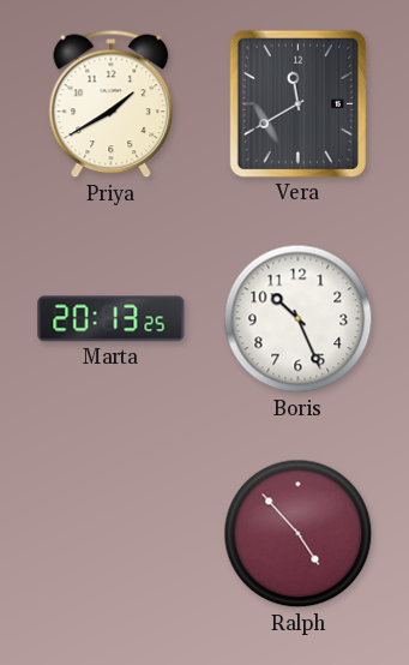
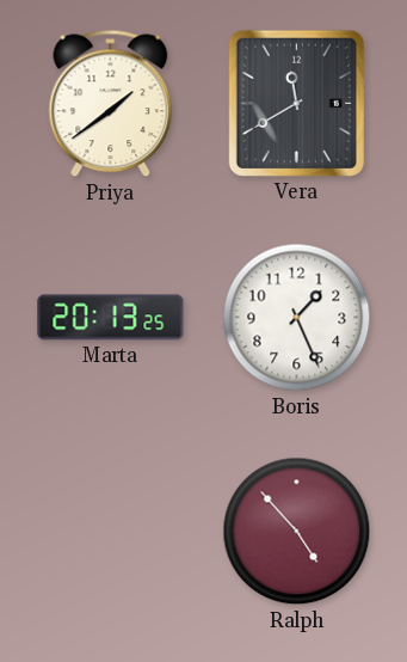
Priya: 1:40 -> 1:39 (111, 104)
Boris: 10:26 -> 1:26 (297, 318)
